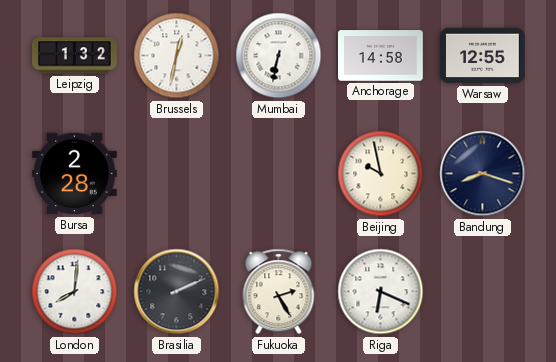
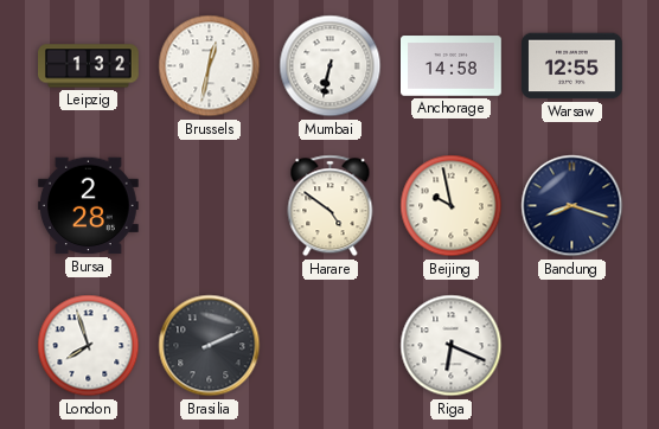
Harare: none -> 4:51 (331, 206)
London: 8:01 -> 7:57 (89, 346)
Fukuoka: 2:25 -> none (279, 292)
